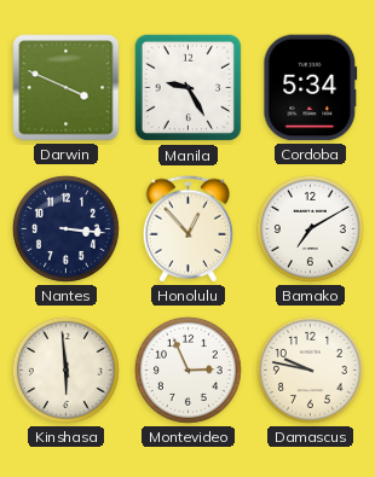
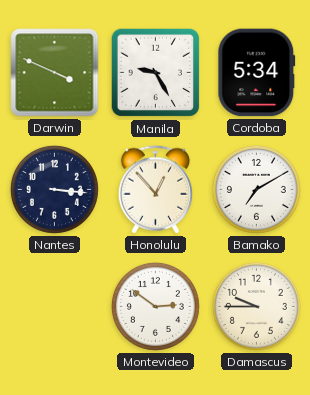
Kinshasa: 5:59 -> none (65, 370)
Montevideo: 2:56 -> 2:51 (155, 306)
Damascus: 9:47 -> 9:45 (256, 306)
